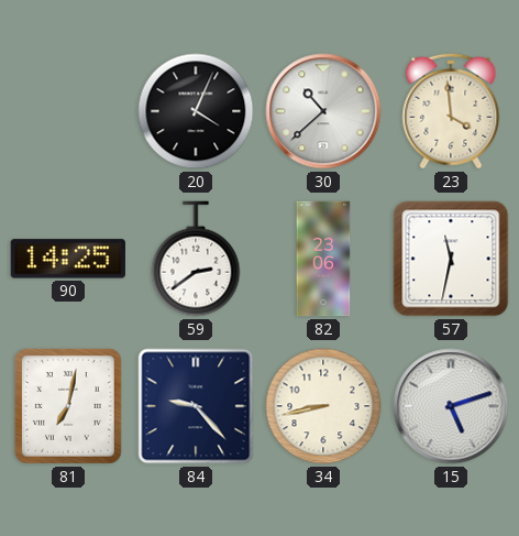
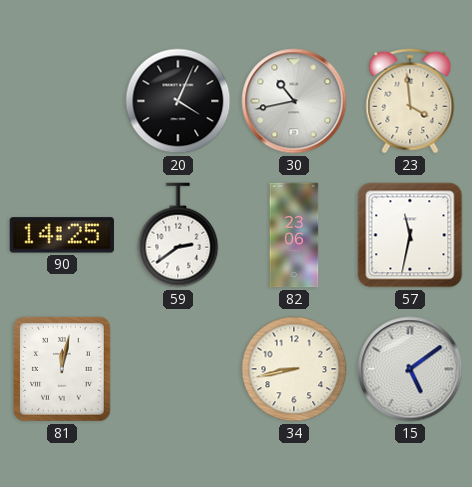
30: 10:38 -> 10:43 (294, 101)
81: 7:02 -> 12:02 (63, 370)
84: 9:23 -> none (196, 406)
15: 5:12 -> 5:09 (410, 369)
